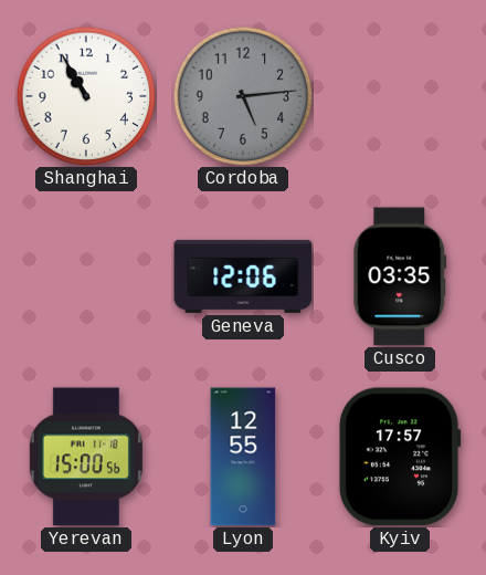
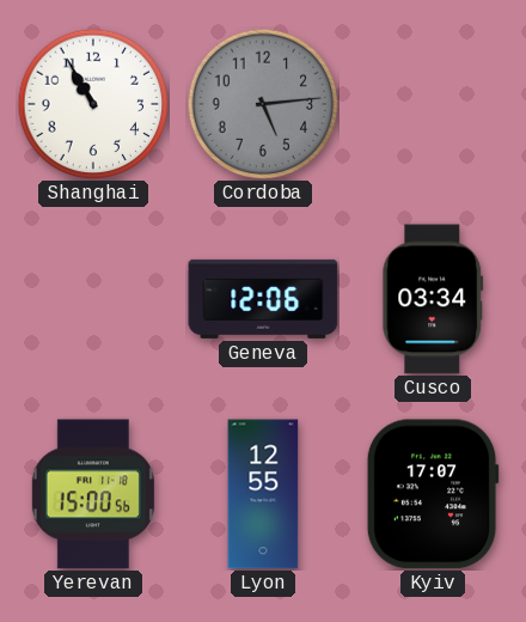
Cusco: 03:35 -> 03:34 (433, 299)
Kyiv: 17:57 -> 17:07 (433, 494)
